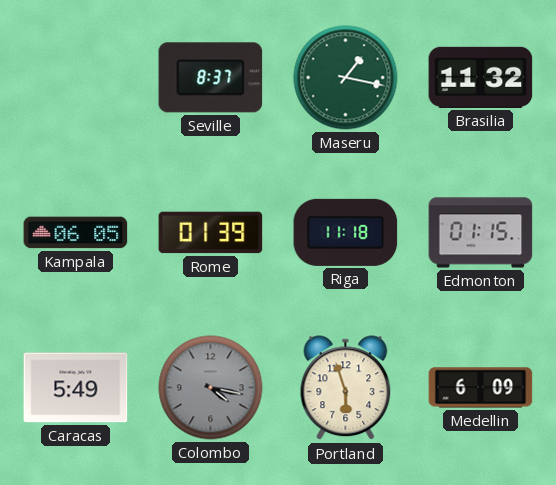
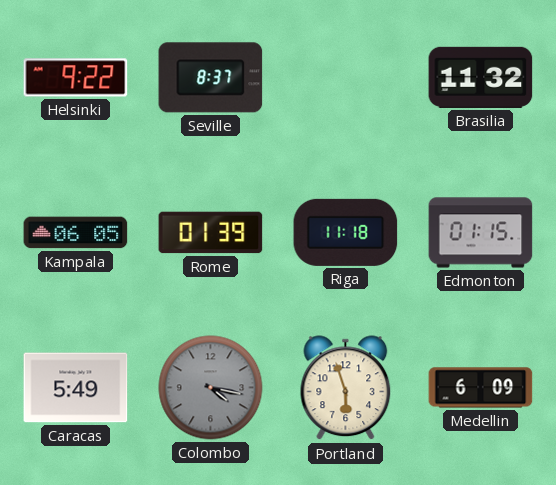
Helsinki: none -> 9:22 (76, 78)
Maseru: 1:17 -> none (346, 78)
